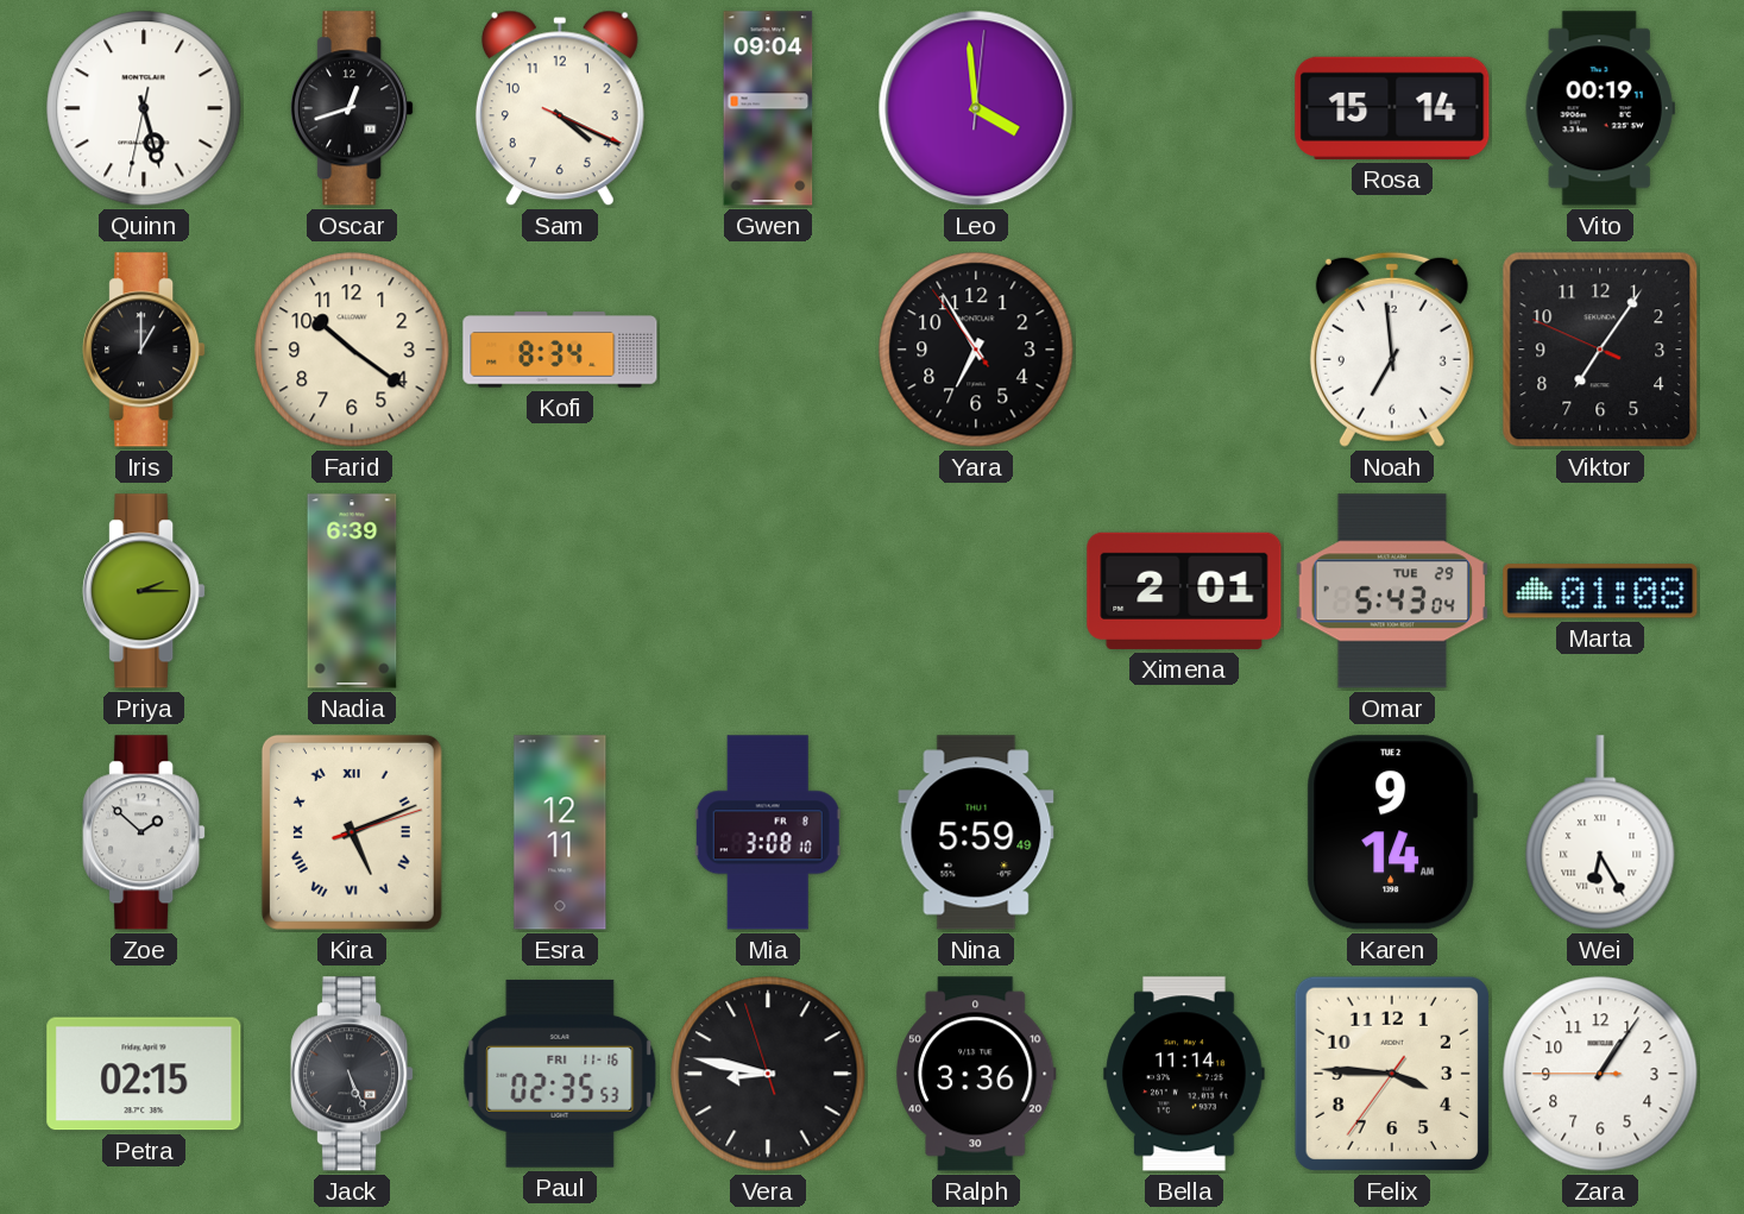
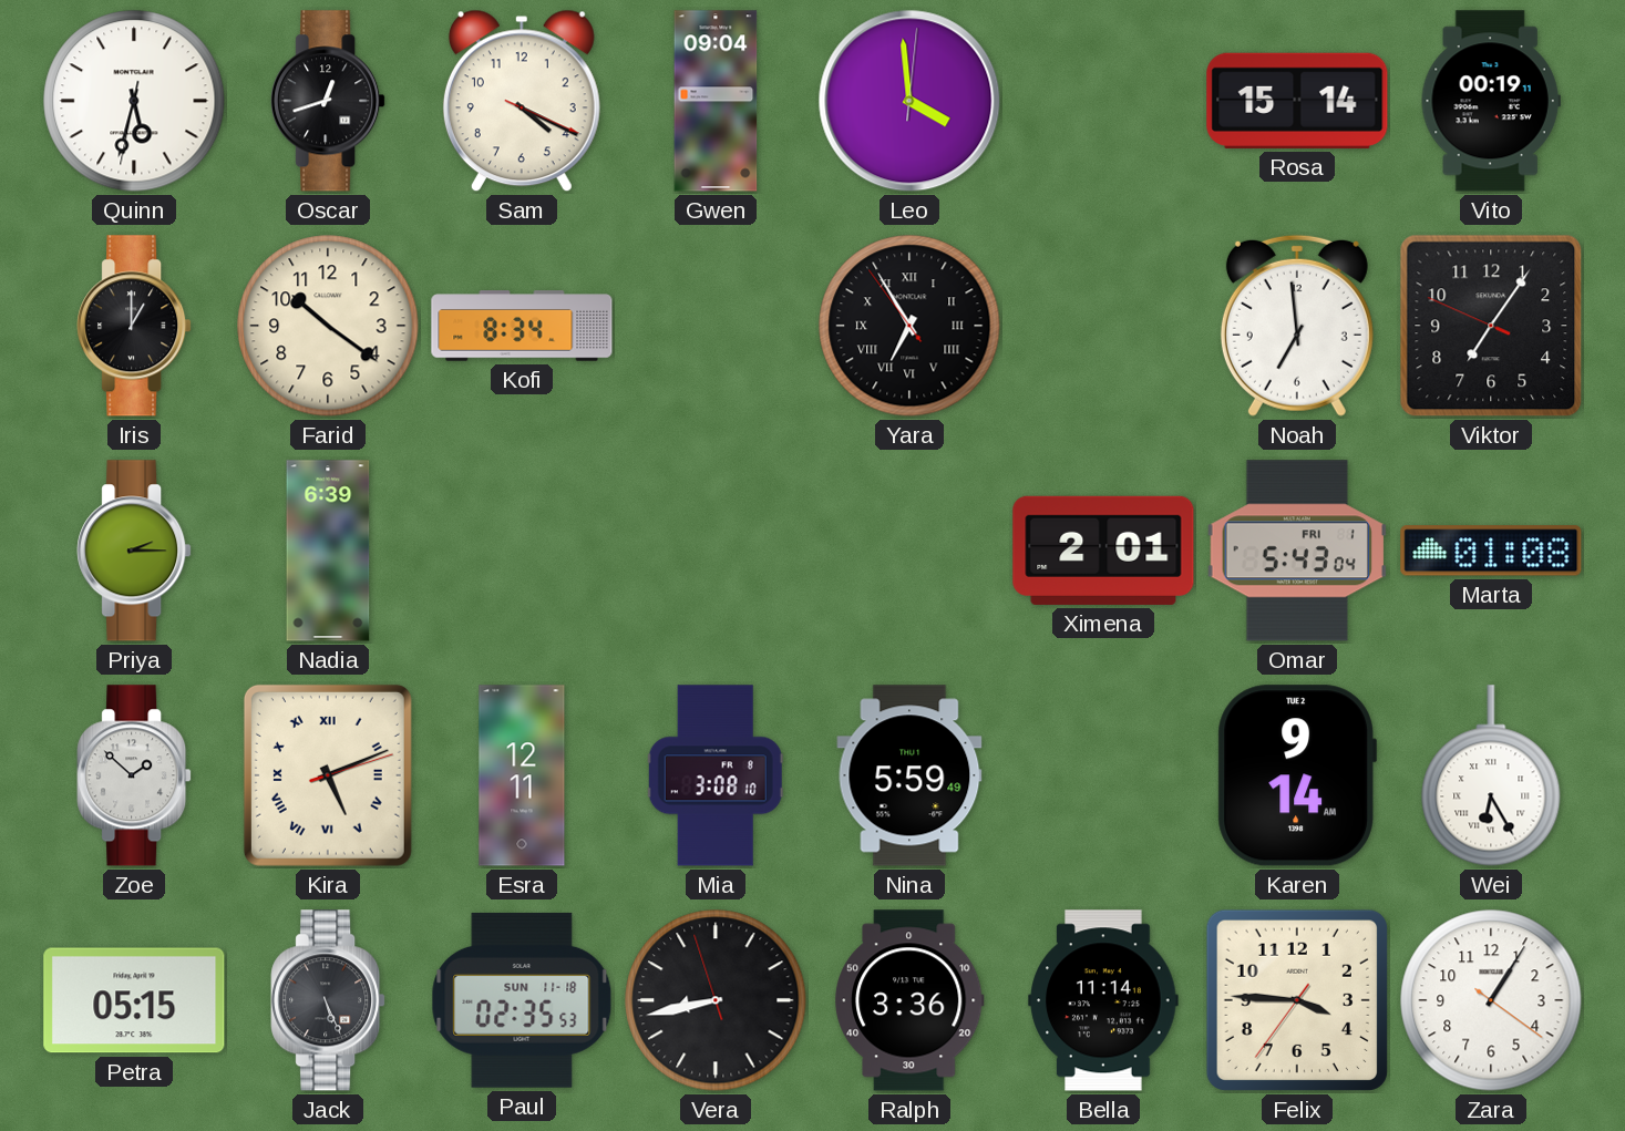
Quinn: 5:27 -> 5:32 (134, 101)
Yara numerals: Arabic -> Roman (909, 326)
Omar date: TUE 29 -> FRI 1 (1297, 551)
Petra: 02:15 -> 05:15 (134, 1000)
Paul date: FRI 11-16 -> SUN 11-18 (522, 1000)
Vera: 8:46 -> 8:42 (716, 1000)
Zara: 1:05:45 -> 1:05:21 (1491, 1000)
